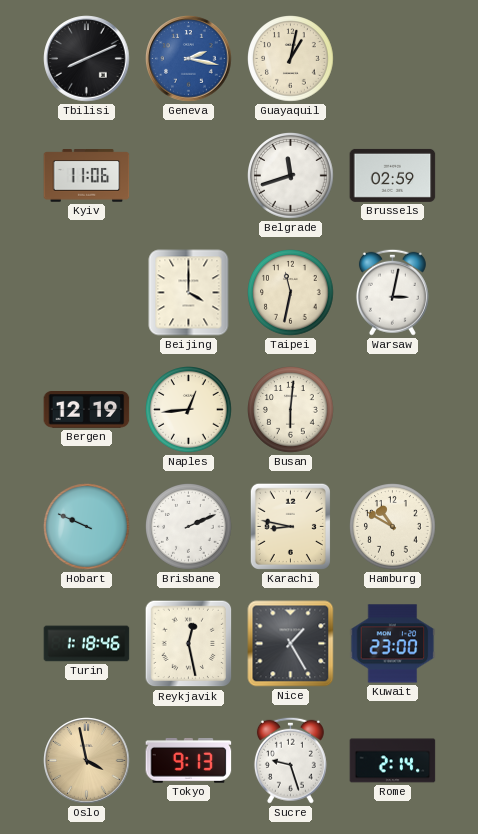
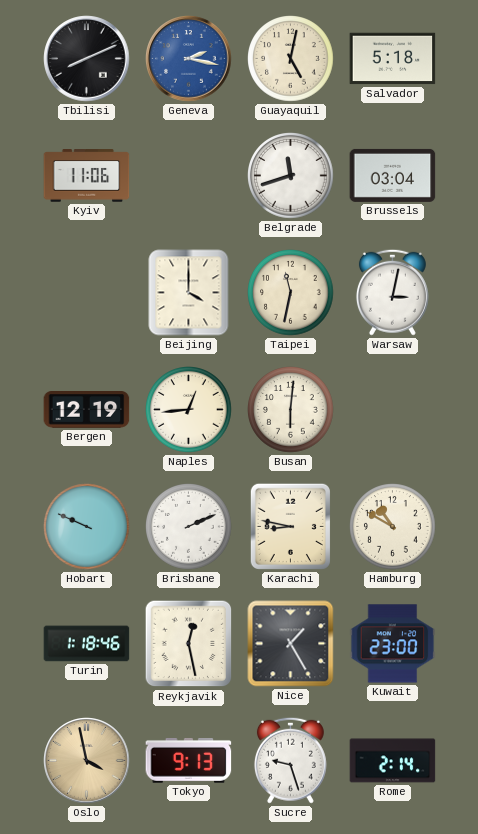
Guayaquil: 1:02 -> 5:02 (291, 59)
Salvador: none -> 5:18 (393, 59)
Brussels: 02:59 -> 03:04 (393, 175)
